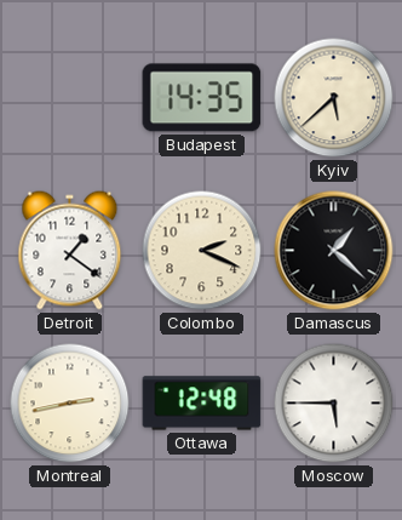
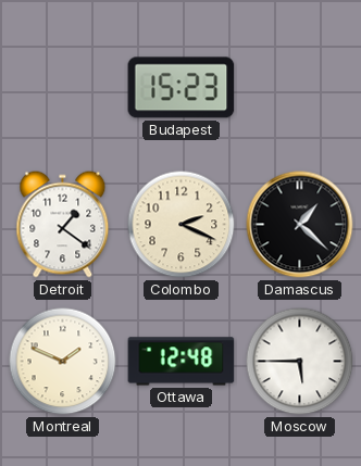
Budapest: 14:35 -> 15:23 (182, 88)
Kyiv: 5:38 -> none (334, 98)
Montreal: 2:43 -> 1:49 (63, 362)
